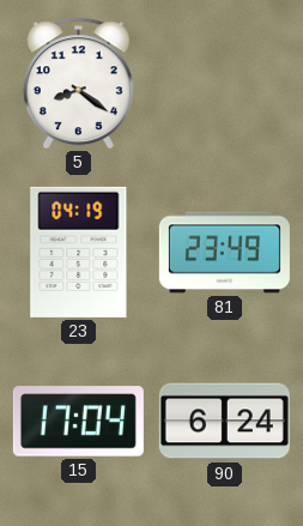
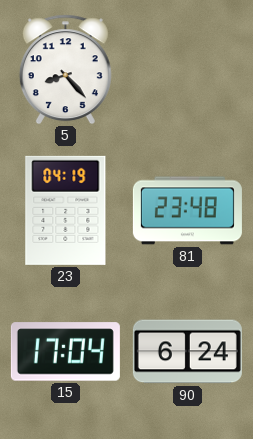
5: 8:21 -> 8:23 (65, 70)
81: 23:49 -> 23:48 (187, 211)
